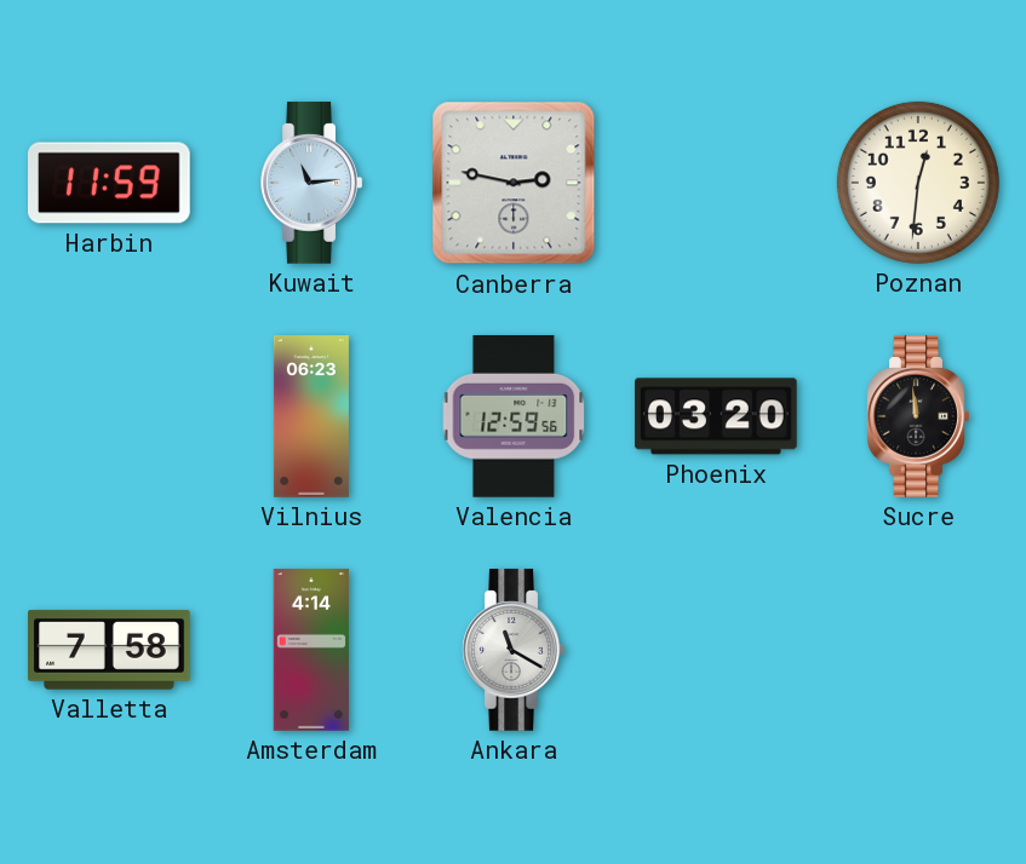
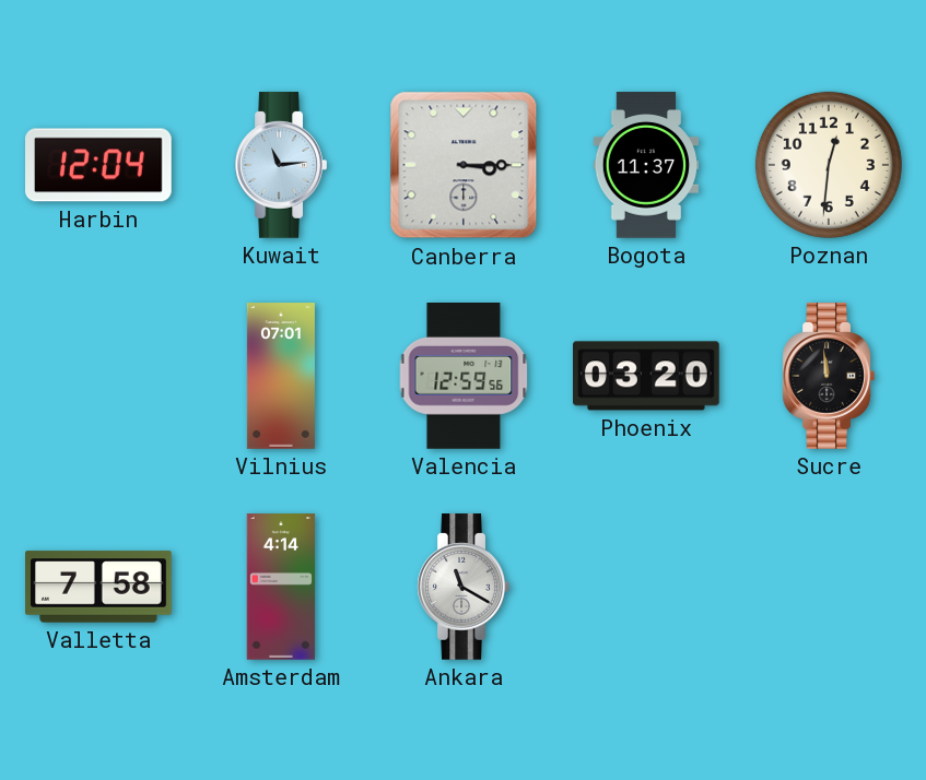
Harbin: 11:59 -> 12:04 (98, 165)
Canberra: 2:47 -> 3:15 (464, 165)
Bogota: none -> 11:37 (646, 165)
Vilnius: 06:23 -> 07:01 (281, 376)
